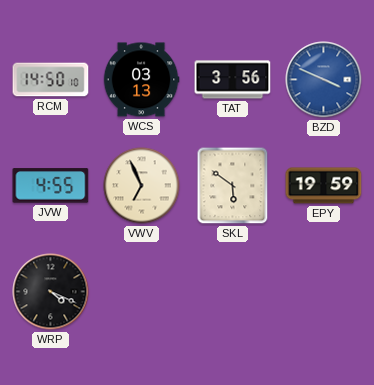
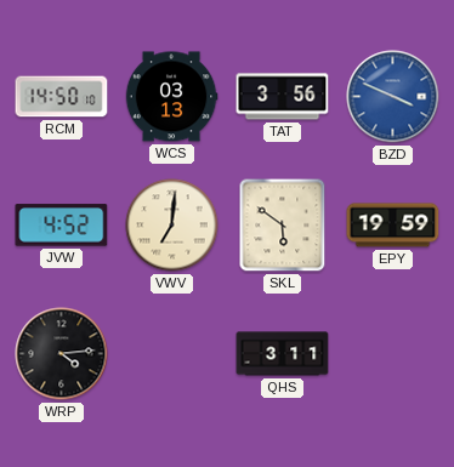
JVW: 4:55 -> 4:52 (62, 226)
VWV: 6:56 -> 7:01 (172, 226)
WRP: 4:19 -> 4:14 (62, 354)
QHS: none -> 3:11 (283, 354)
